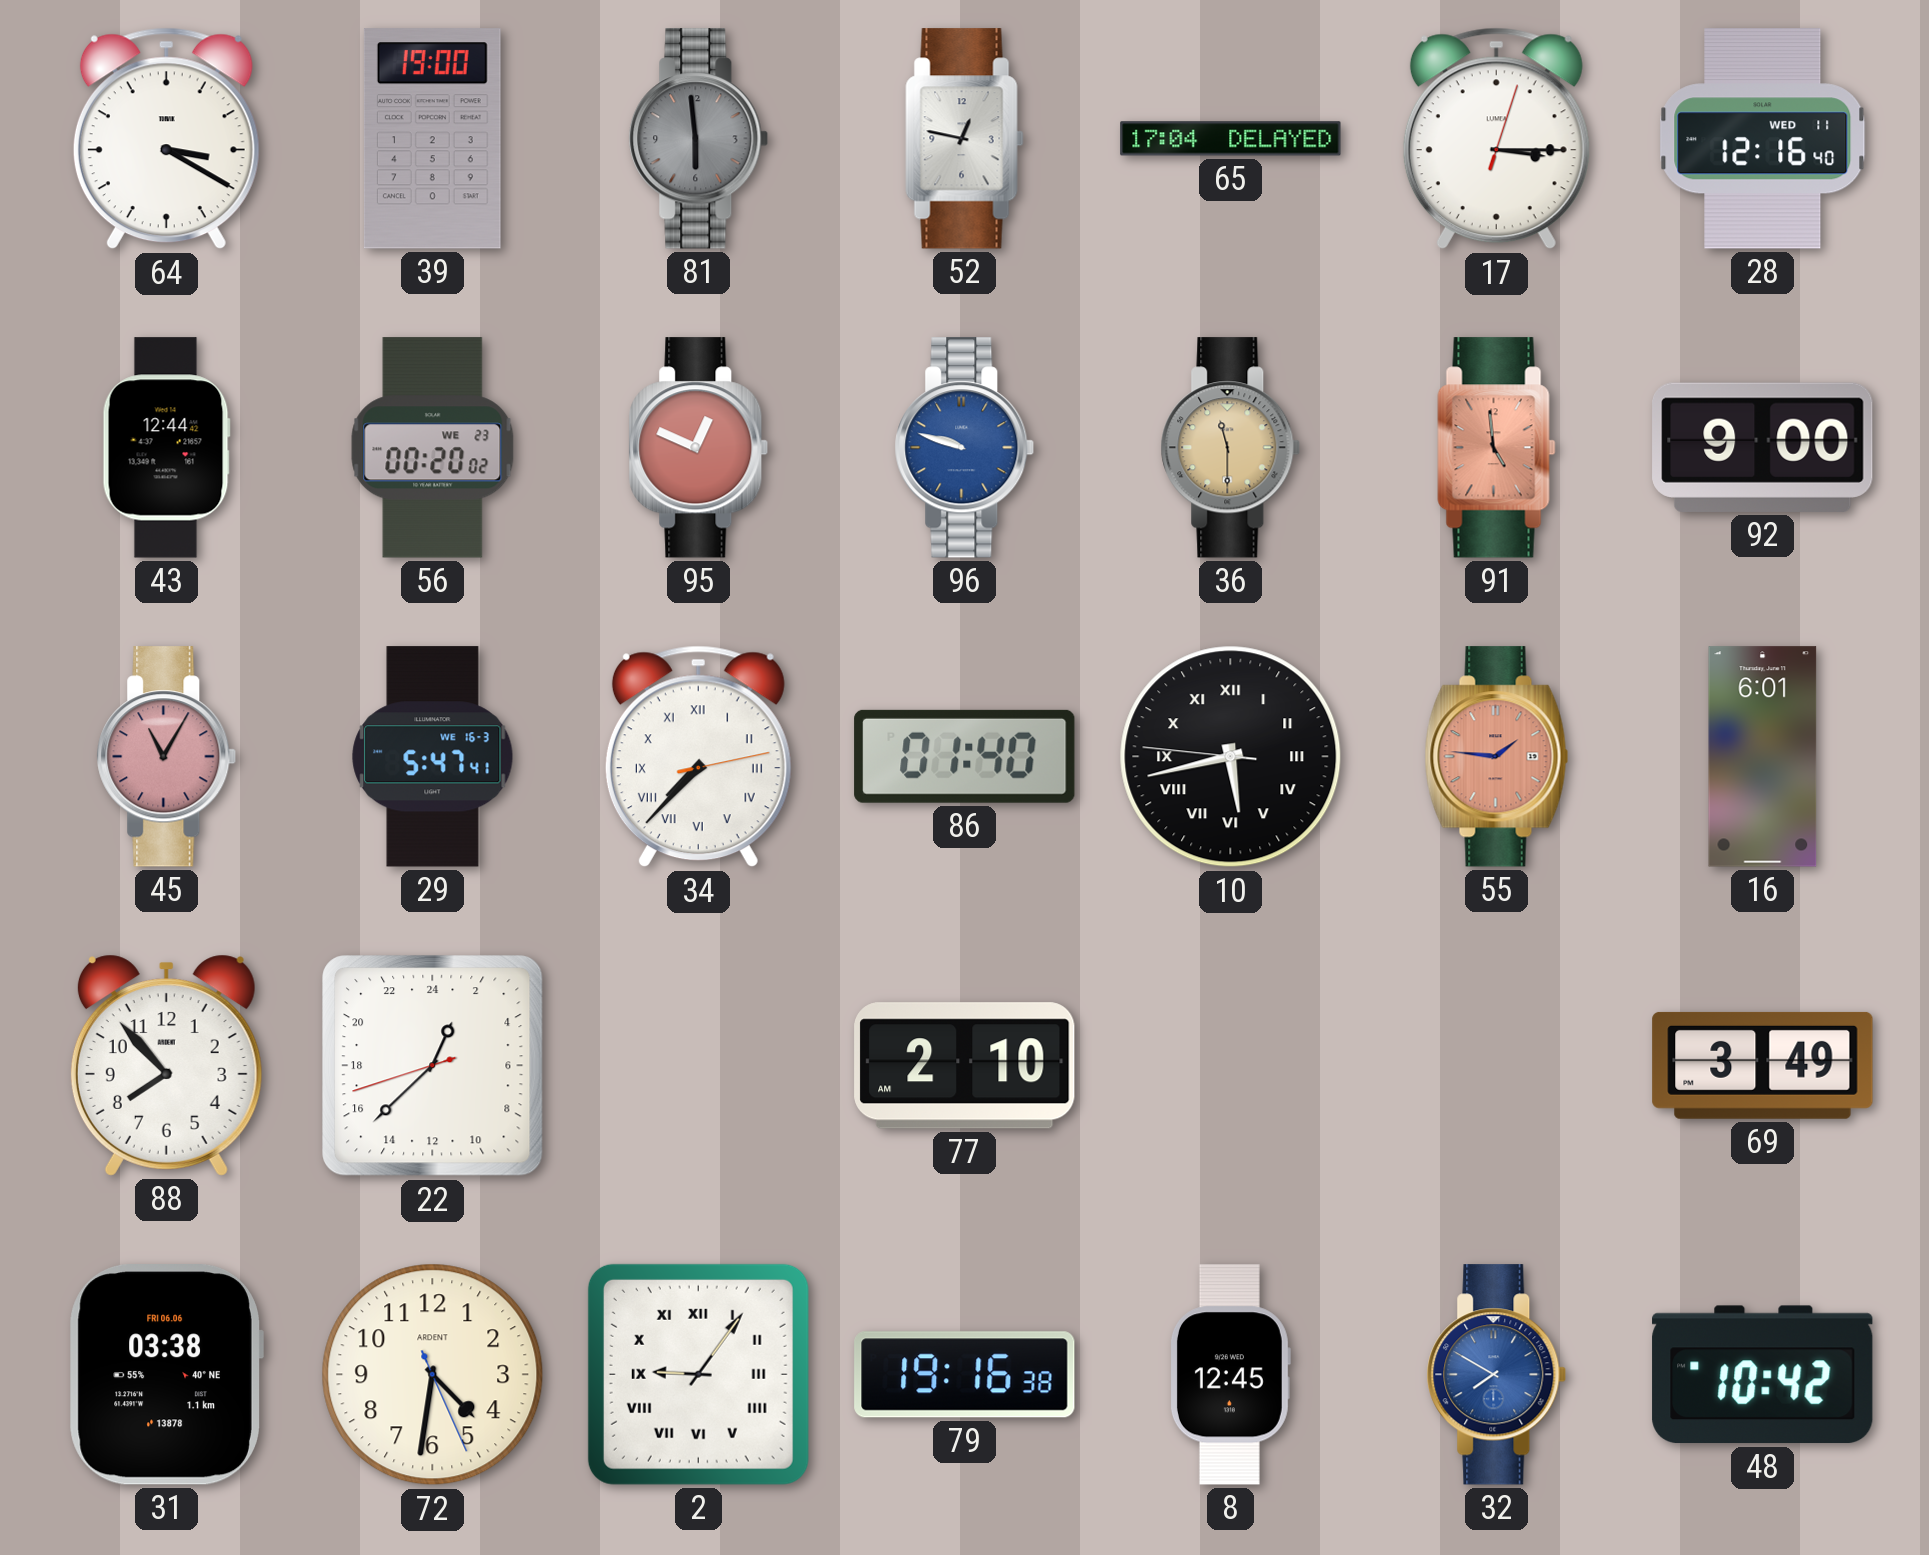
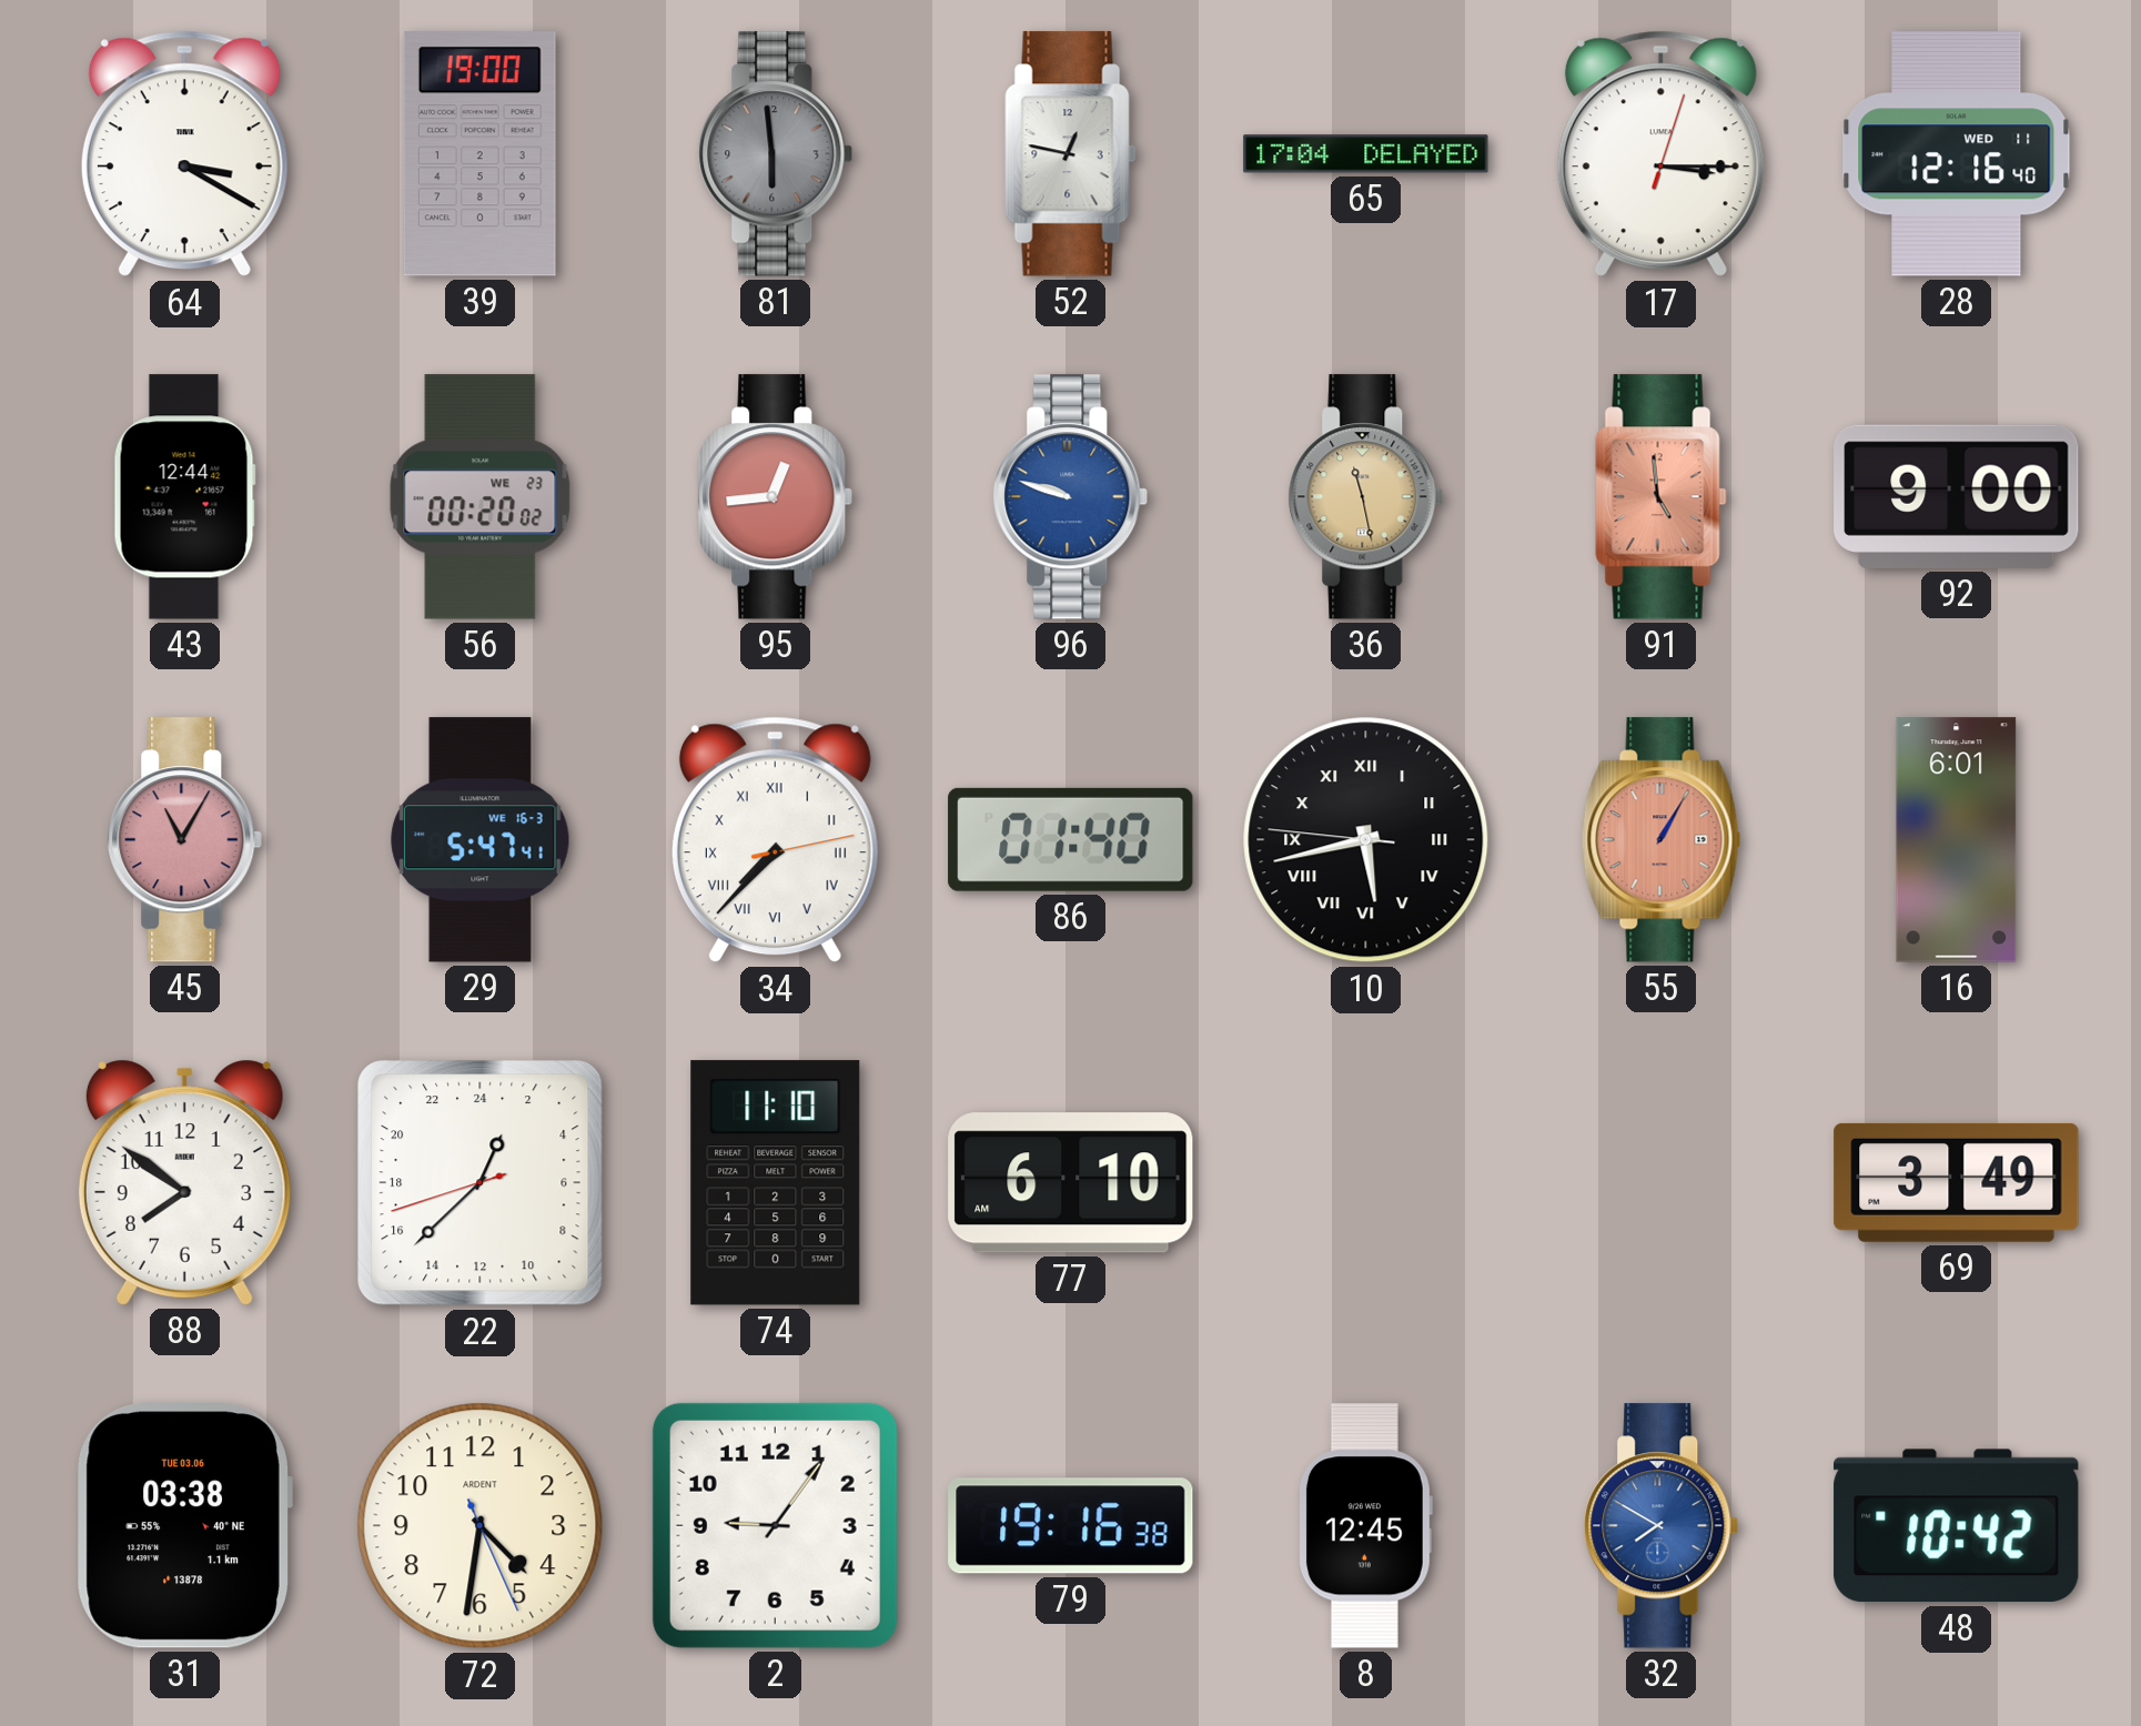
95: 12:49 -> 12:44 (776, 497)
36: 11:30 -> 11:28 (1366, 497)
55: 1:46 -> 1:05 (1662, 840)
88: 7:53 -> 7:51 (184, 1182)
74: none -> 11:10 (776, 1183)
77: 2:10 -> 6:10 (1071, 1183)
31 date: FRI 06.06 -> TUE 03.06 (184, 1526)
2 numerals: Roman -> Arabic (775, 1525)
